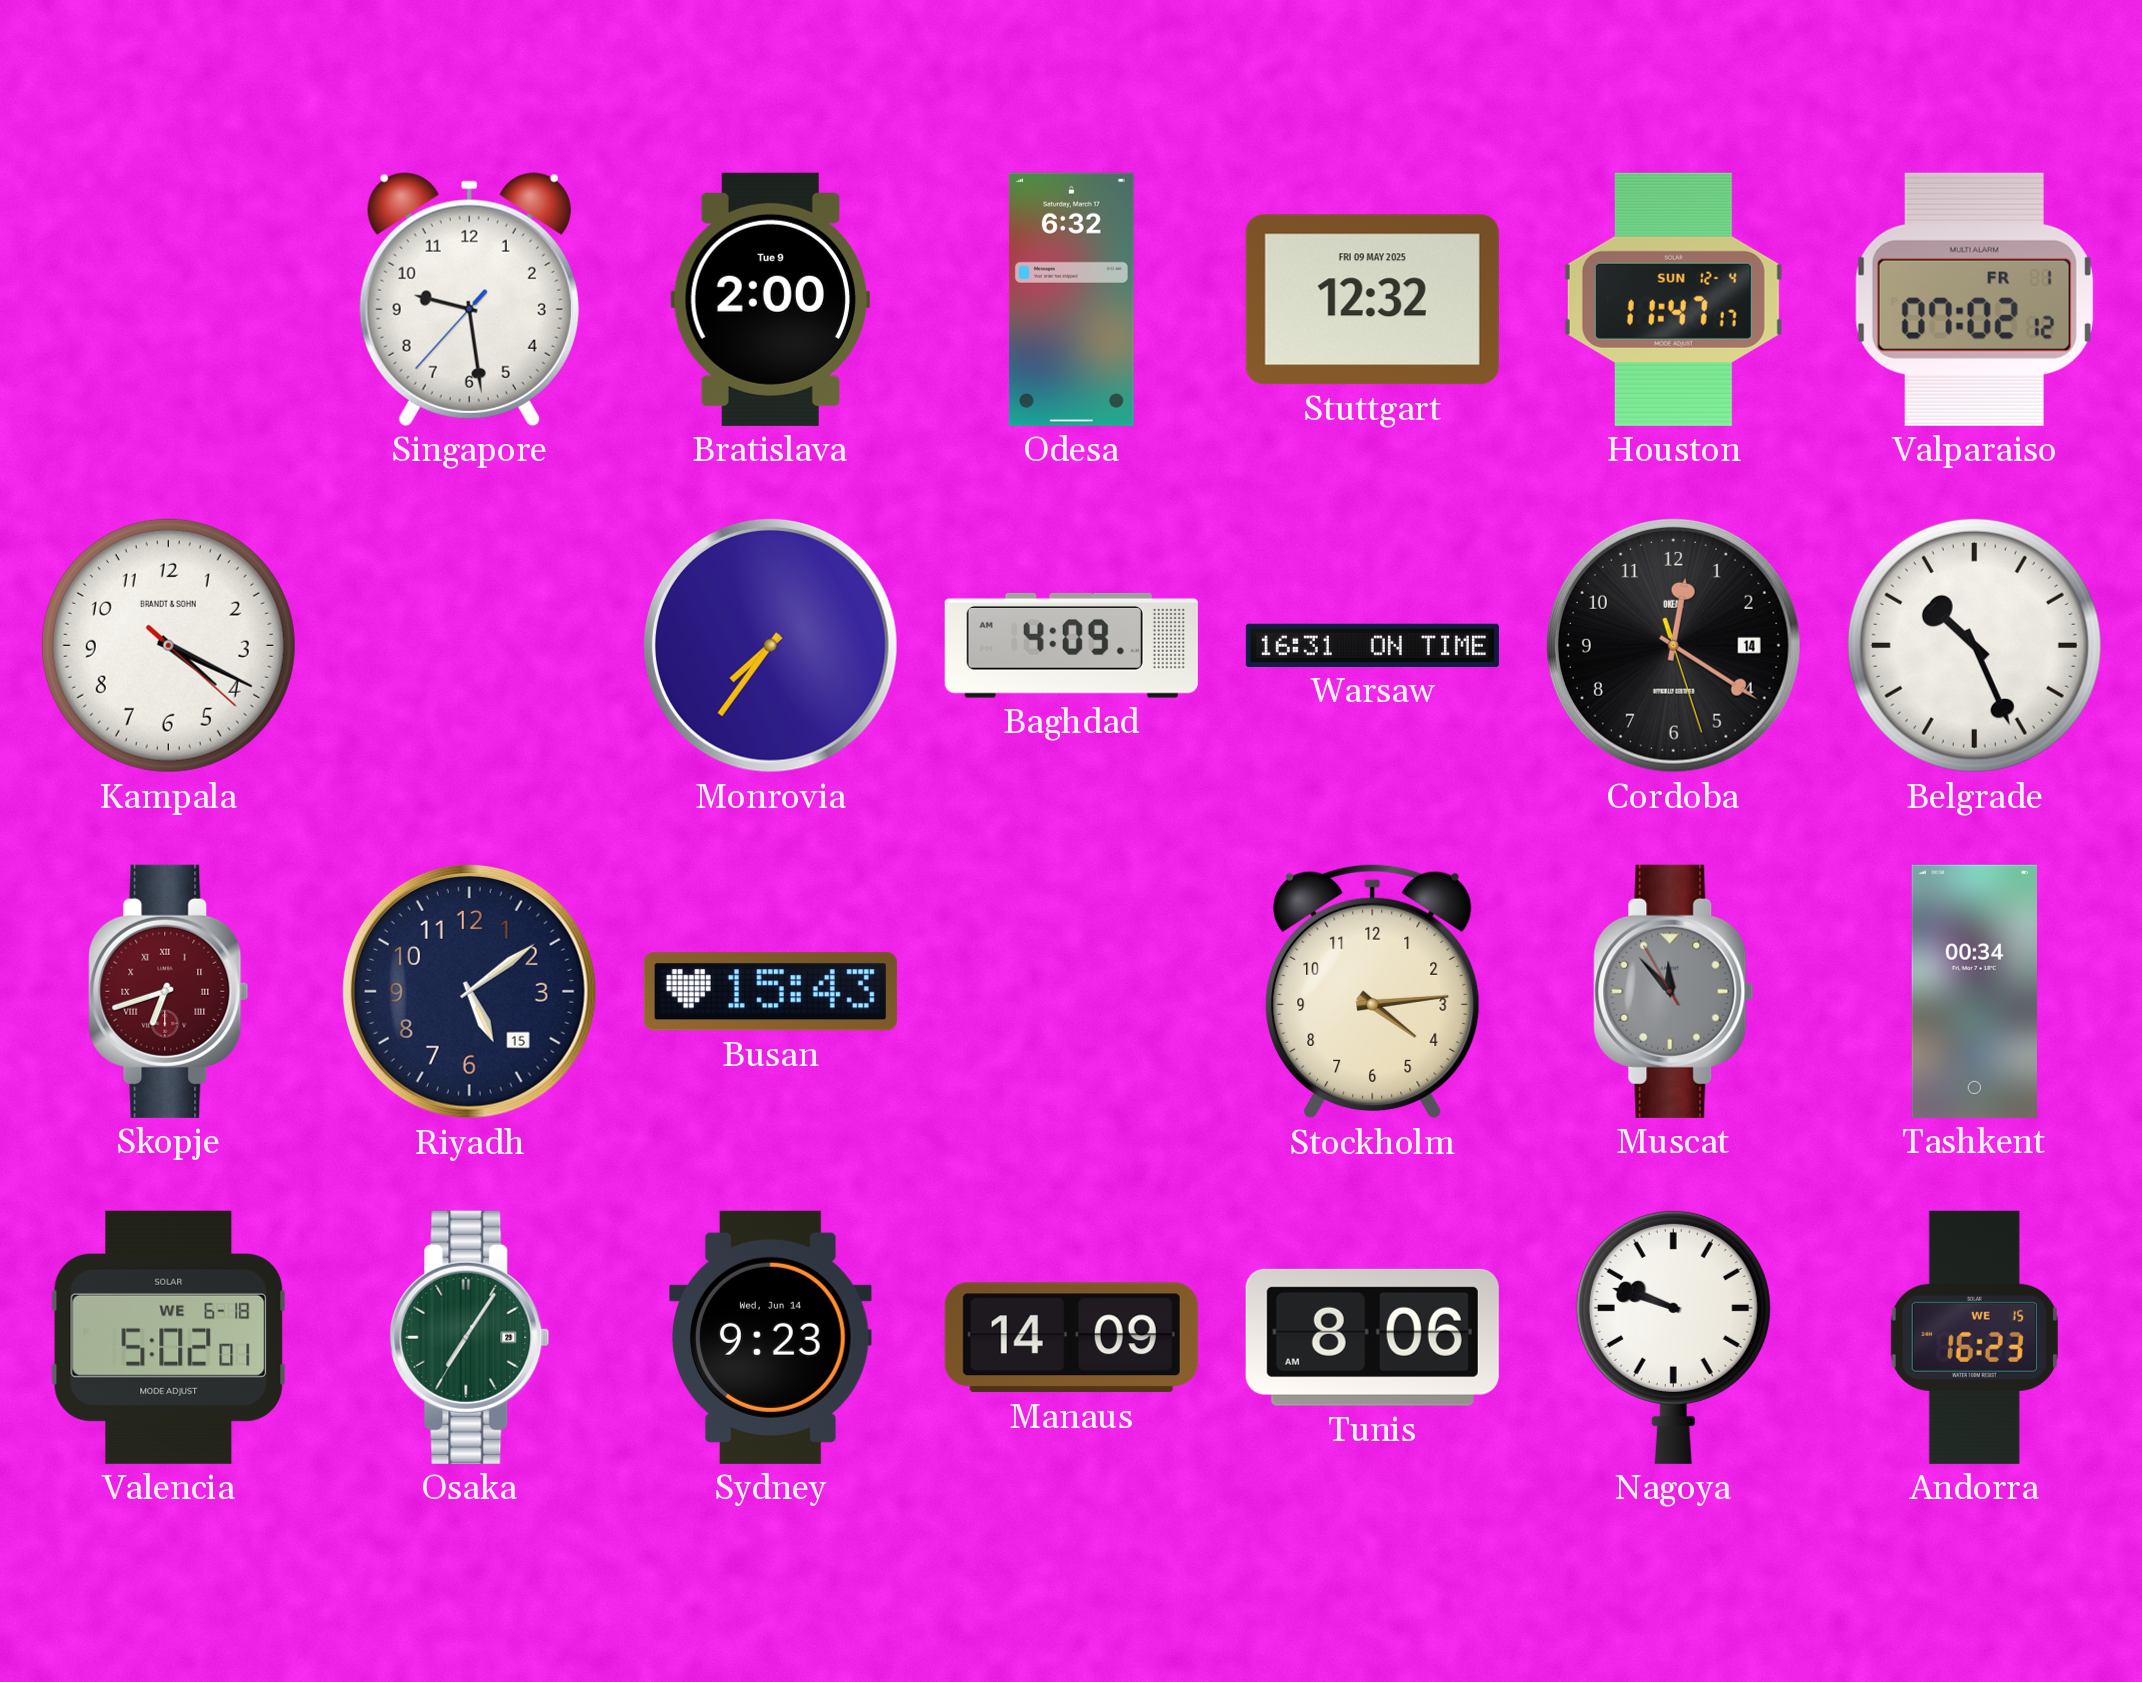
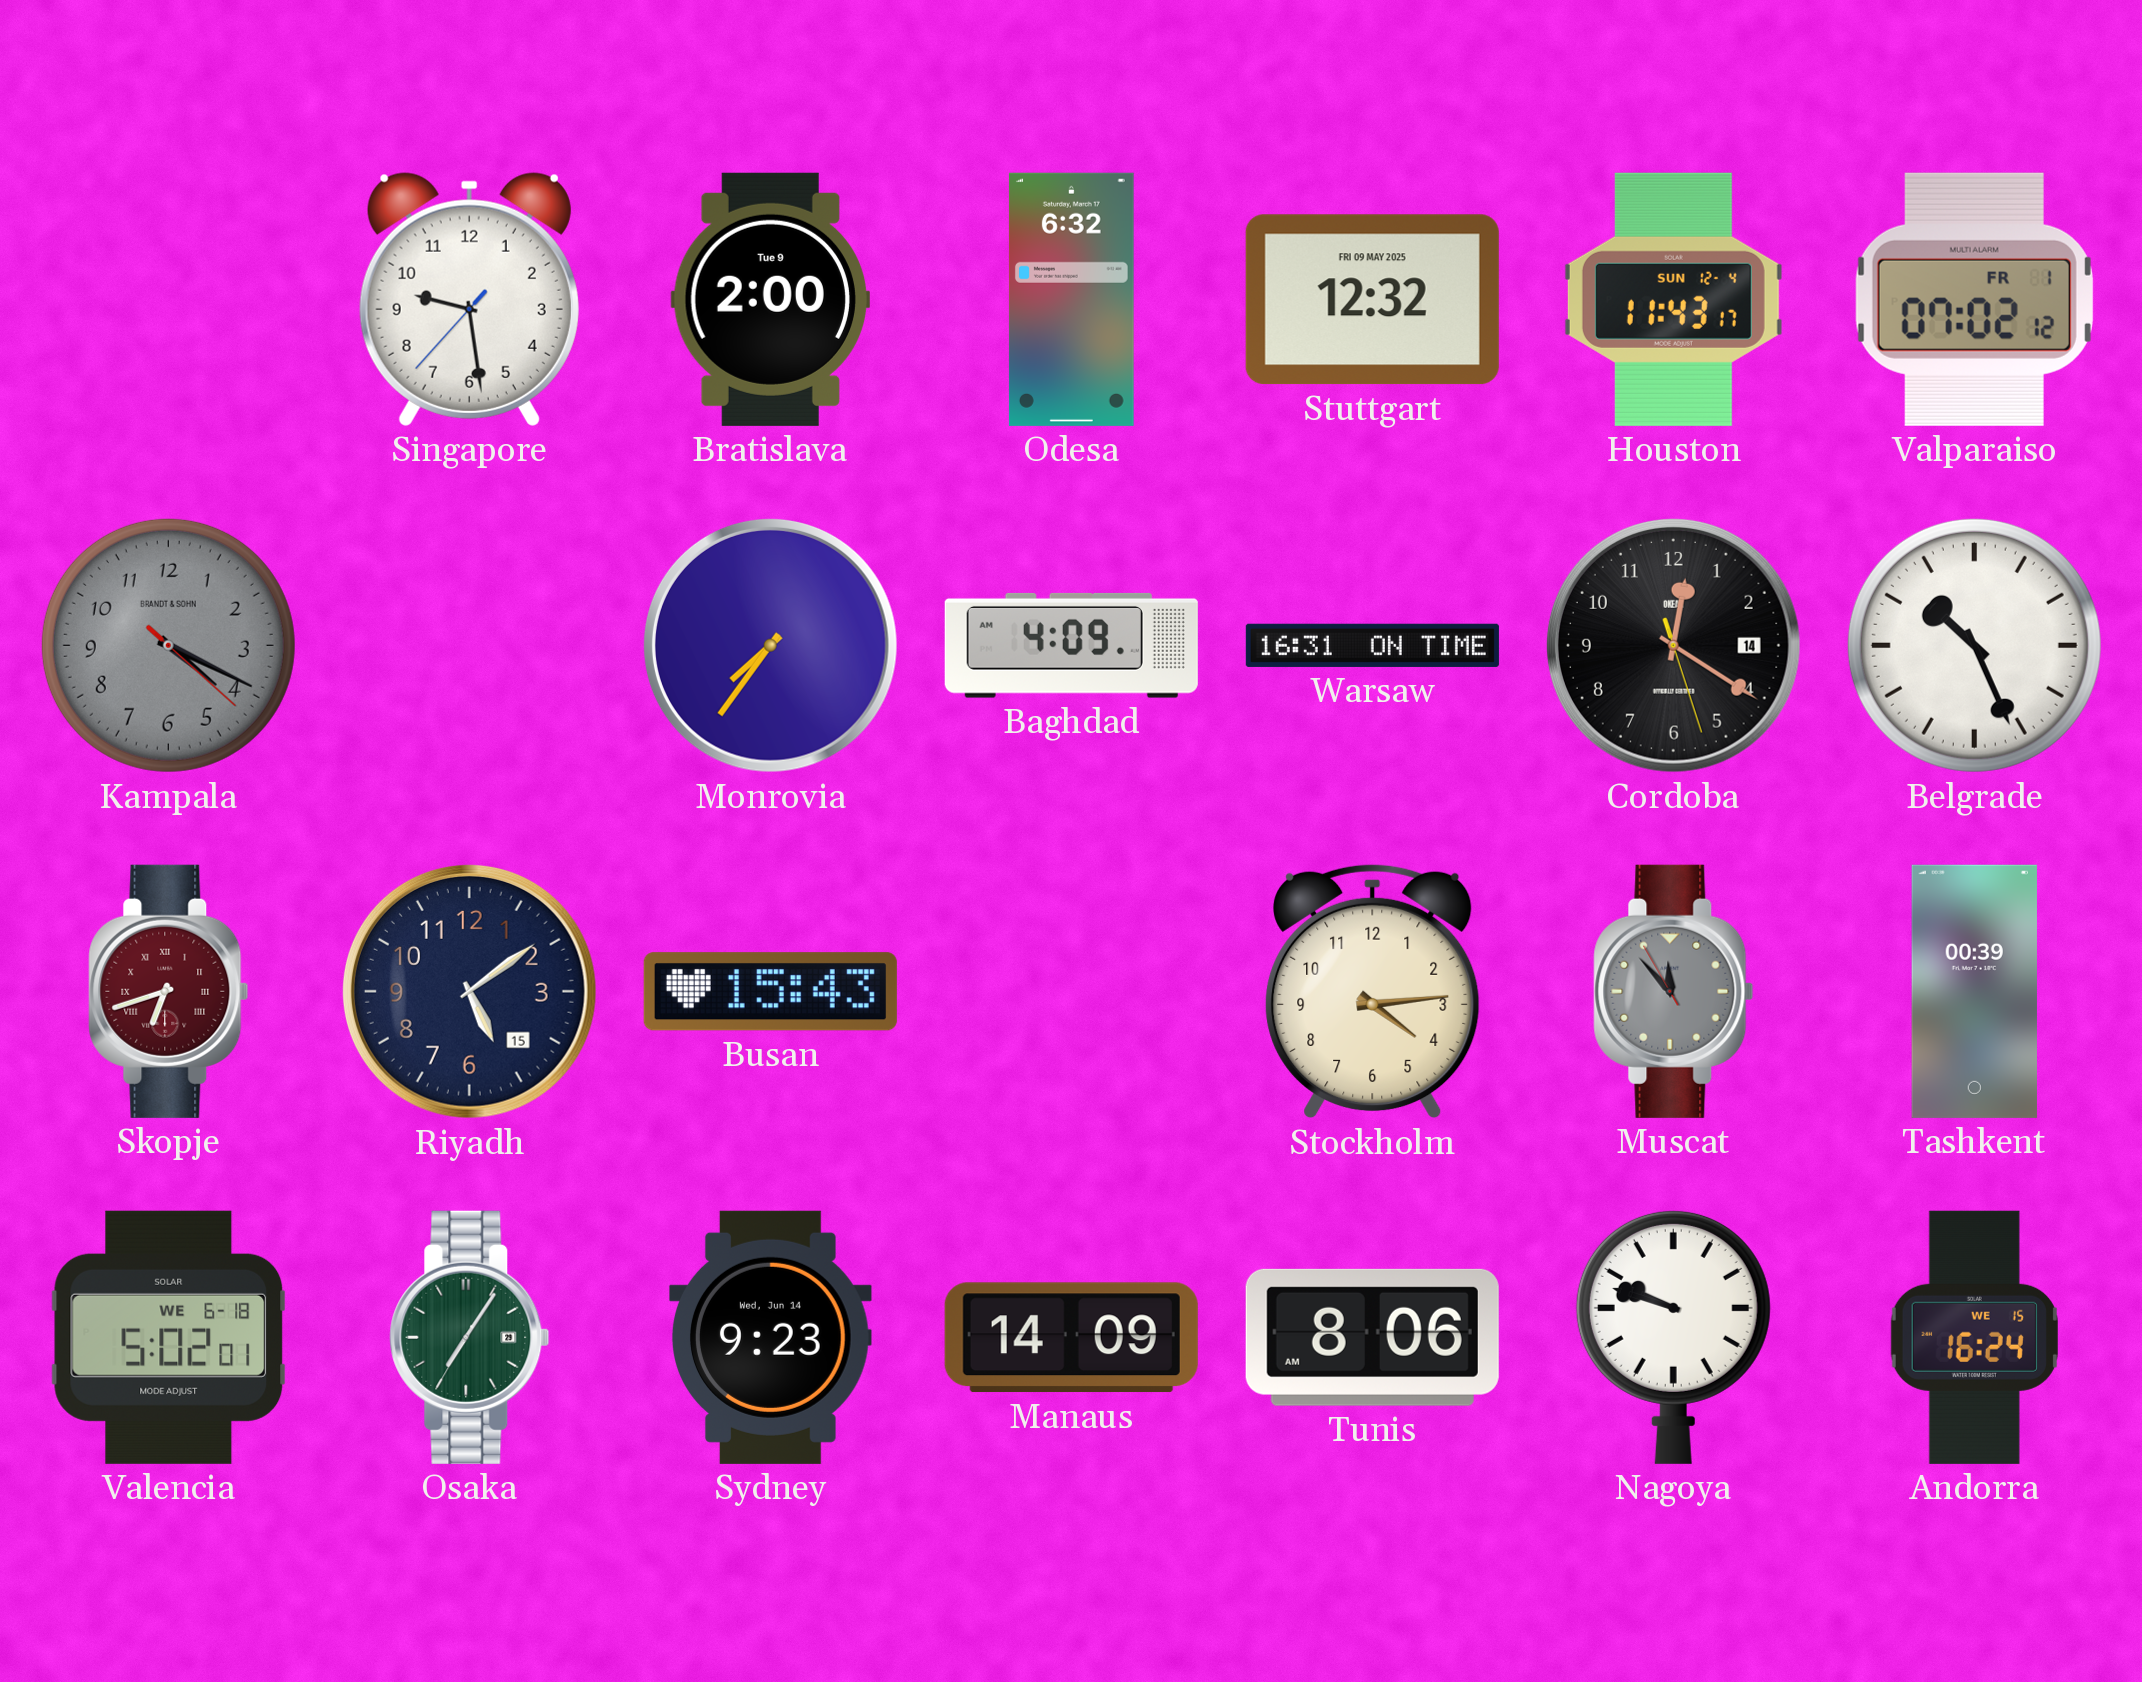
Houston: 11:47 -> 11:43 (1673, 299)
Kampala dial: white -> grey (168, 645)
Tashkent: 00:34 -> 00:39 (1974, 991)
Andorra: 16:23 -> 16:24 (1974, 1337)
